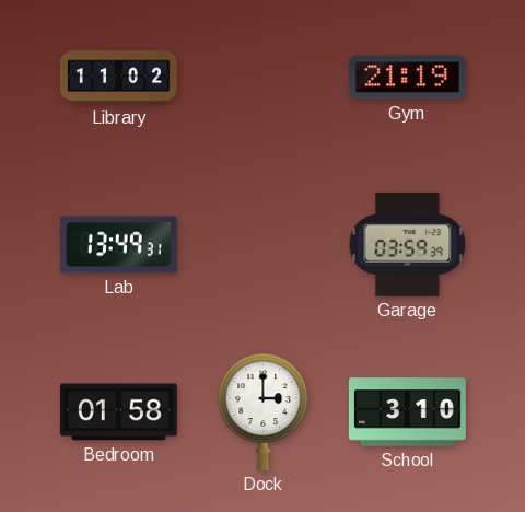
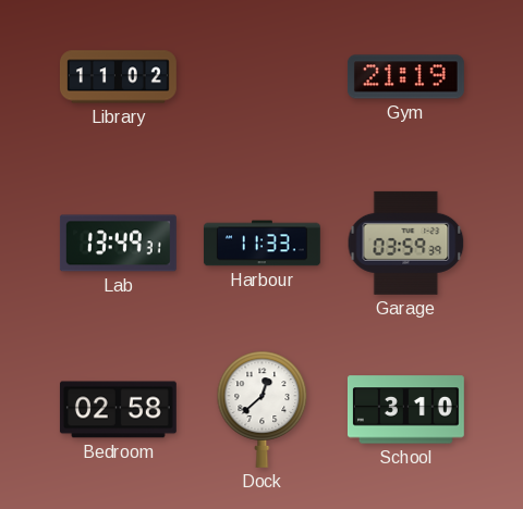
Harbour: none -> 11:33 (261, 244)
Bedroom: 01:58 -> 02:58 (118, 410)
Dock: 3:00 -> 12:38 (263, 409)
